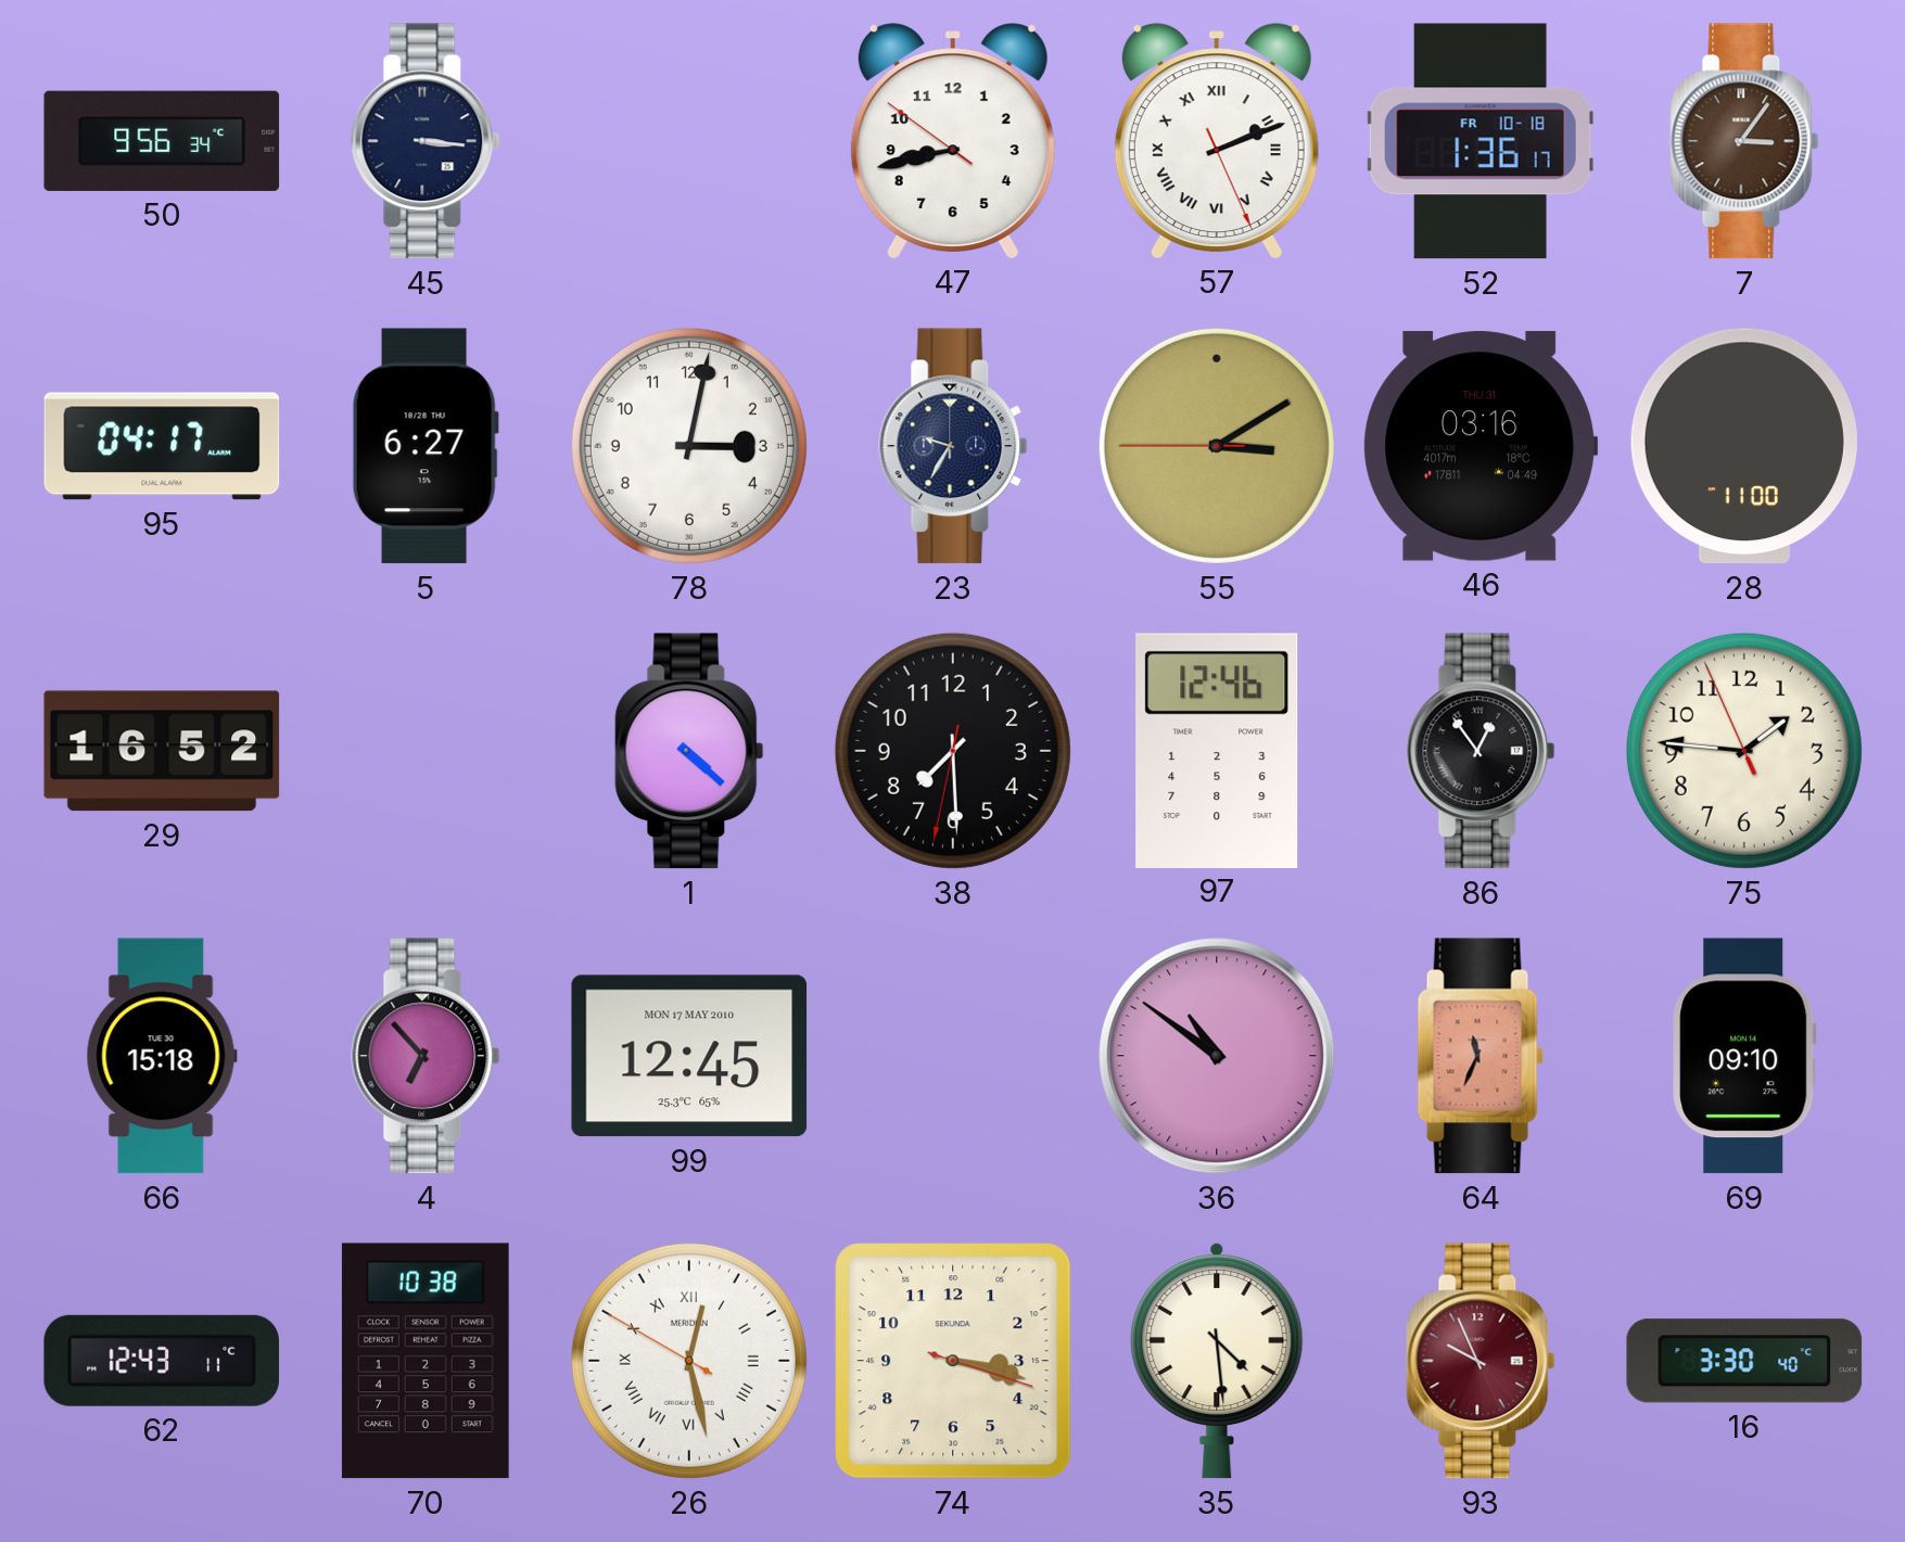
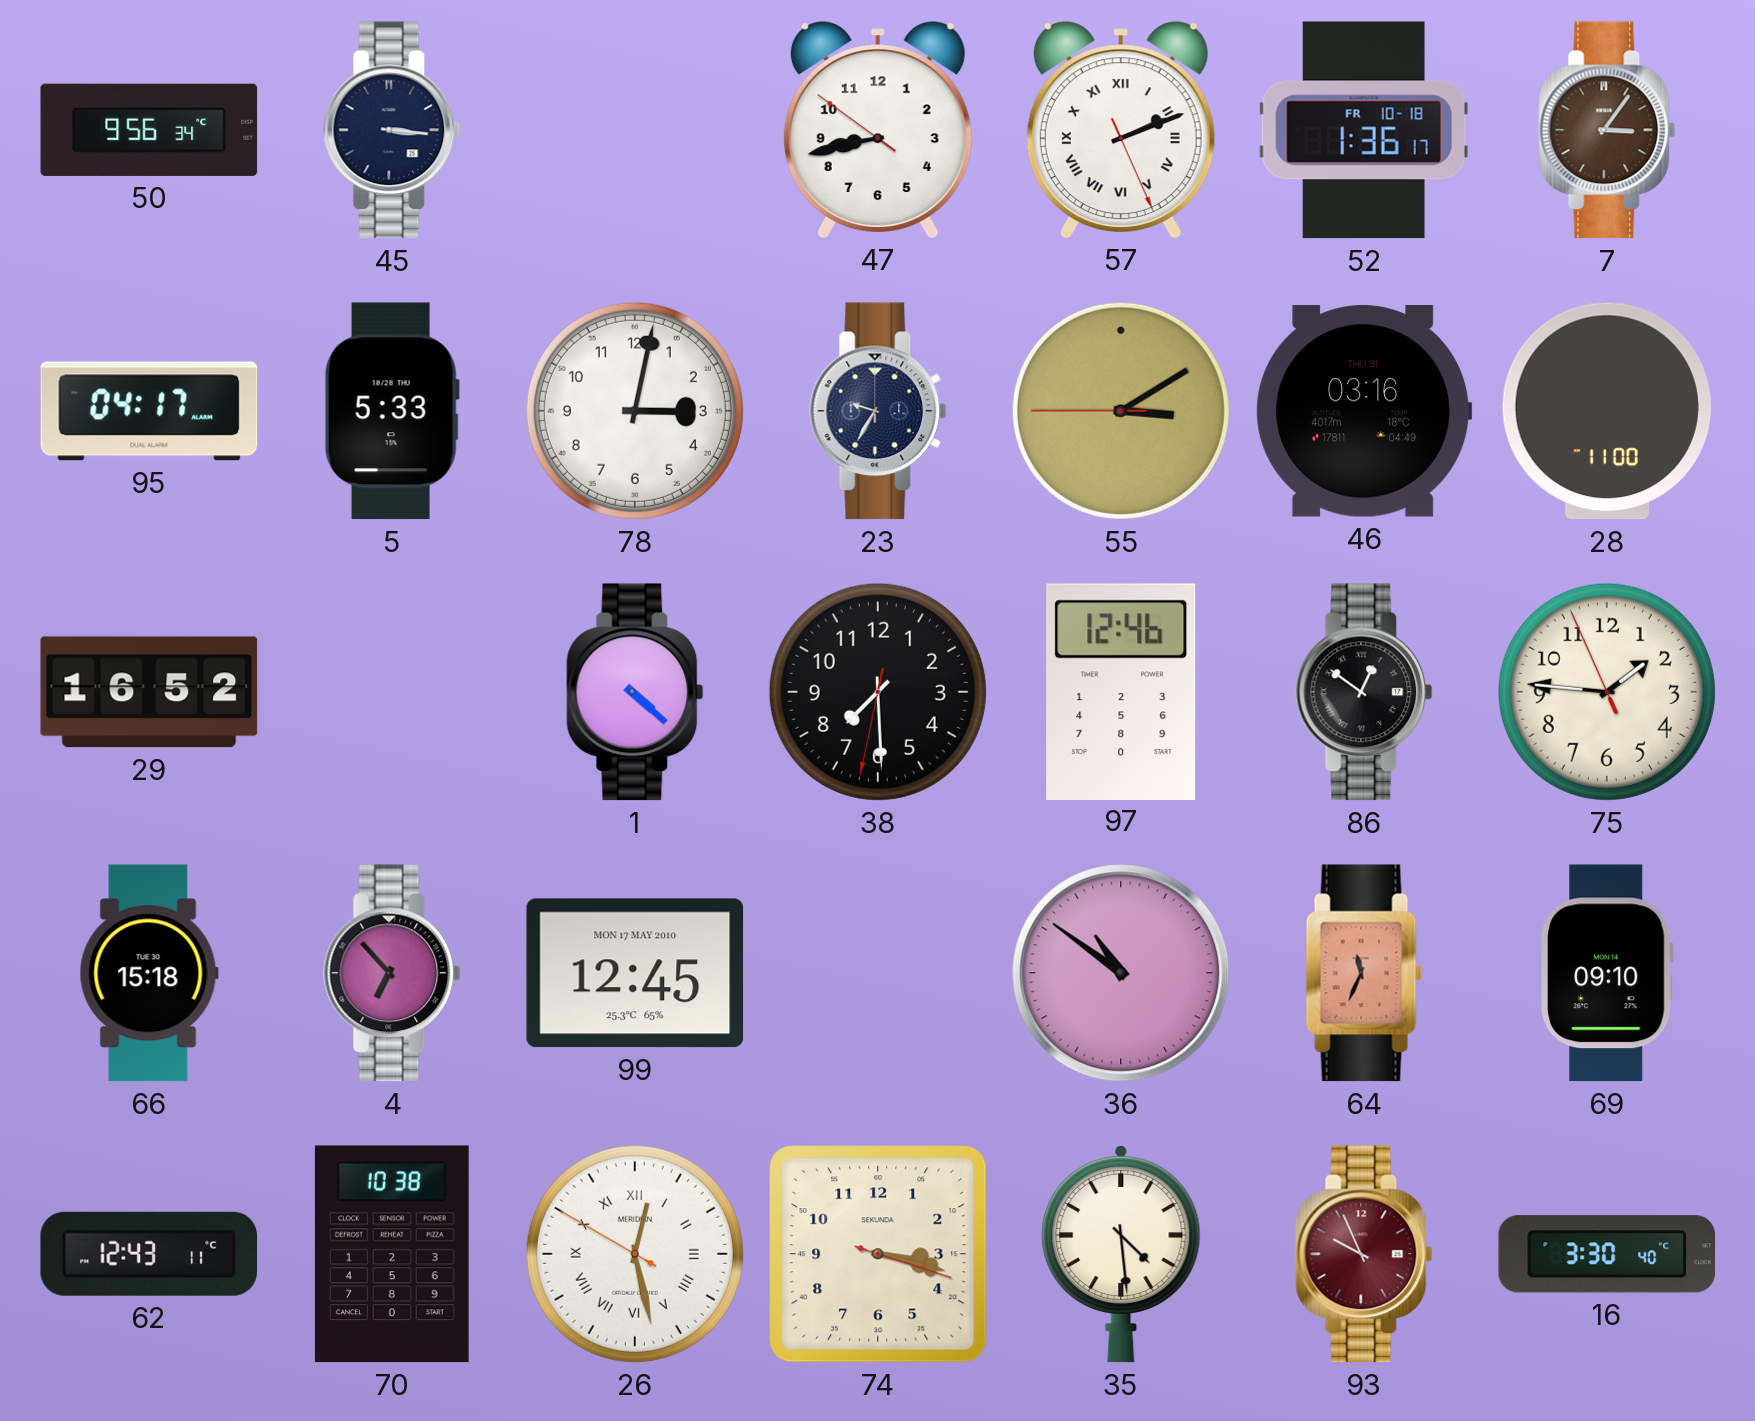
5: 6:27 -> 5:33 (392, 411)
86: 12:54 -> 12:51 (1364, 692)
